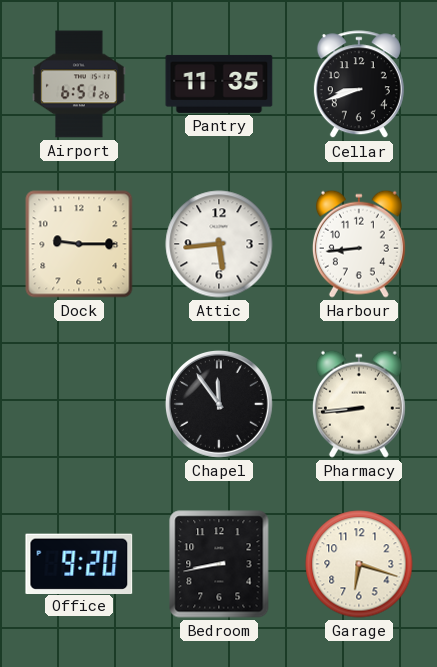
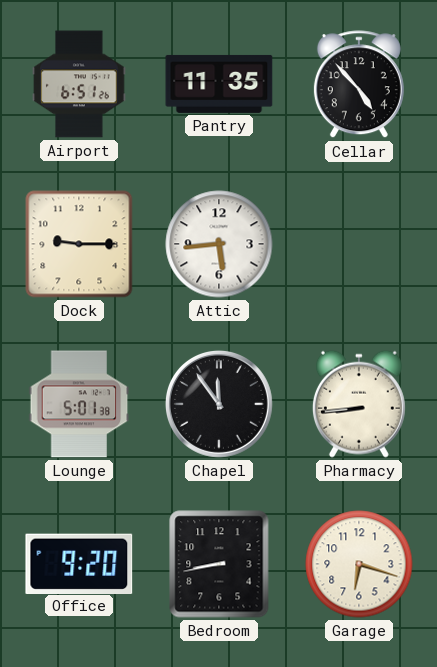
Cellar: 8:42 -> 4:53 (359, 85)
Harbour: 8:44 -> none (359, 244)
Lounge: none -> 5:01 (79, 404)
